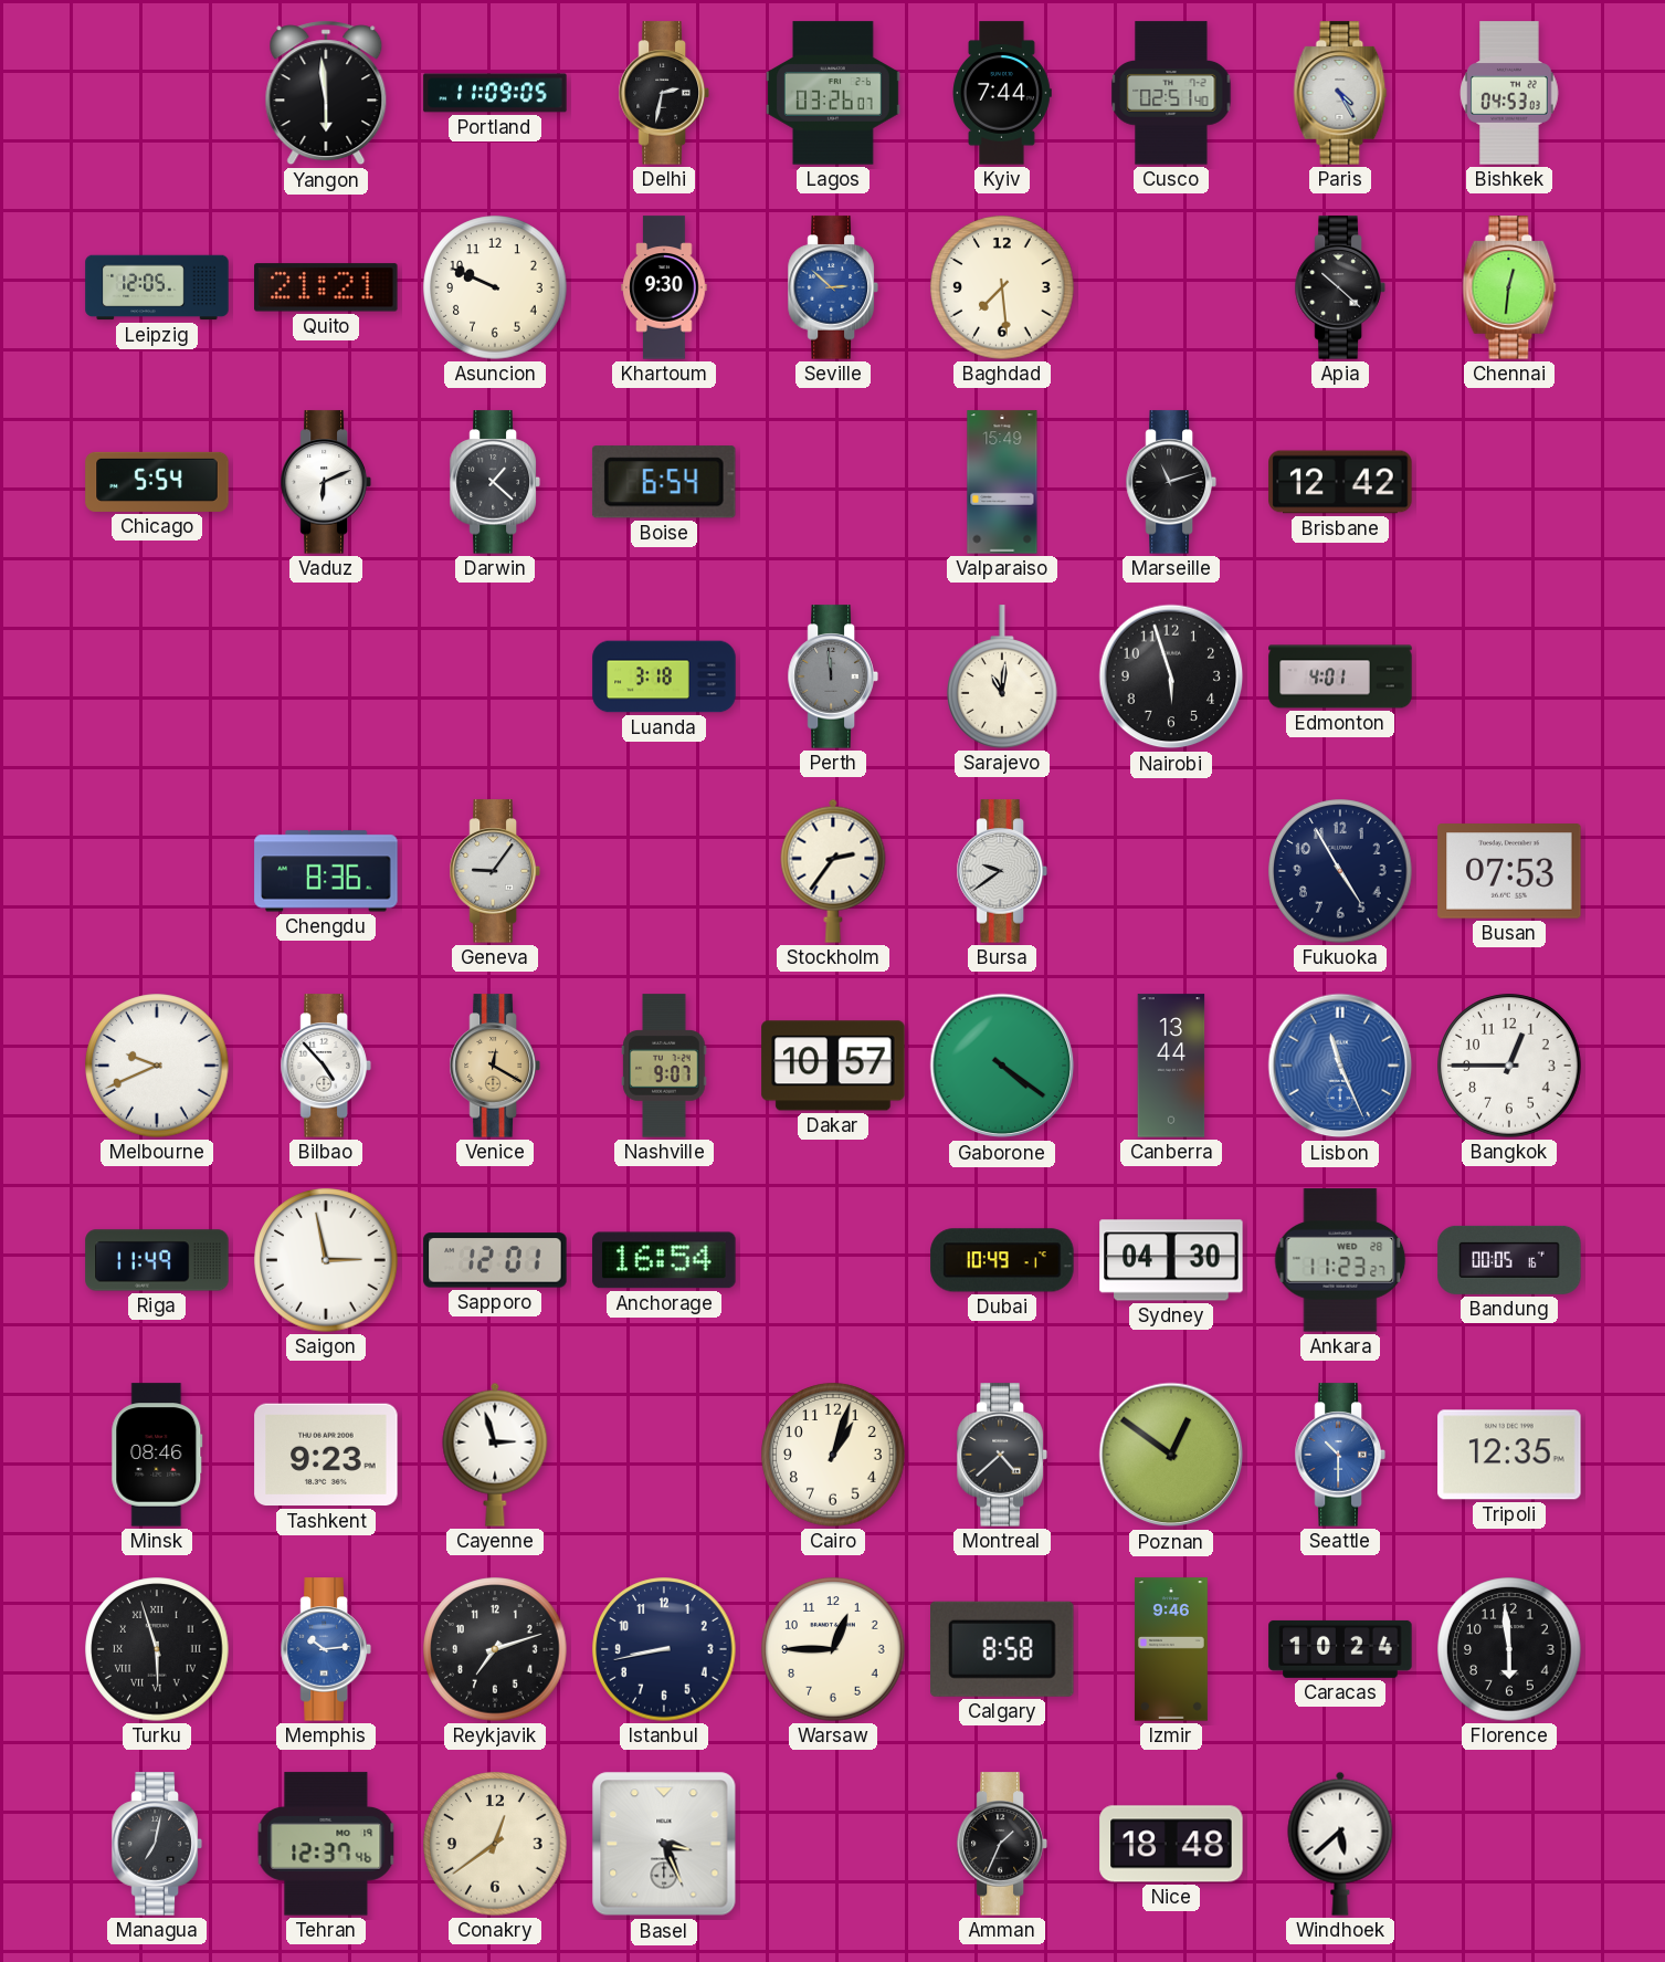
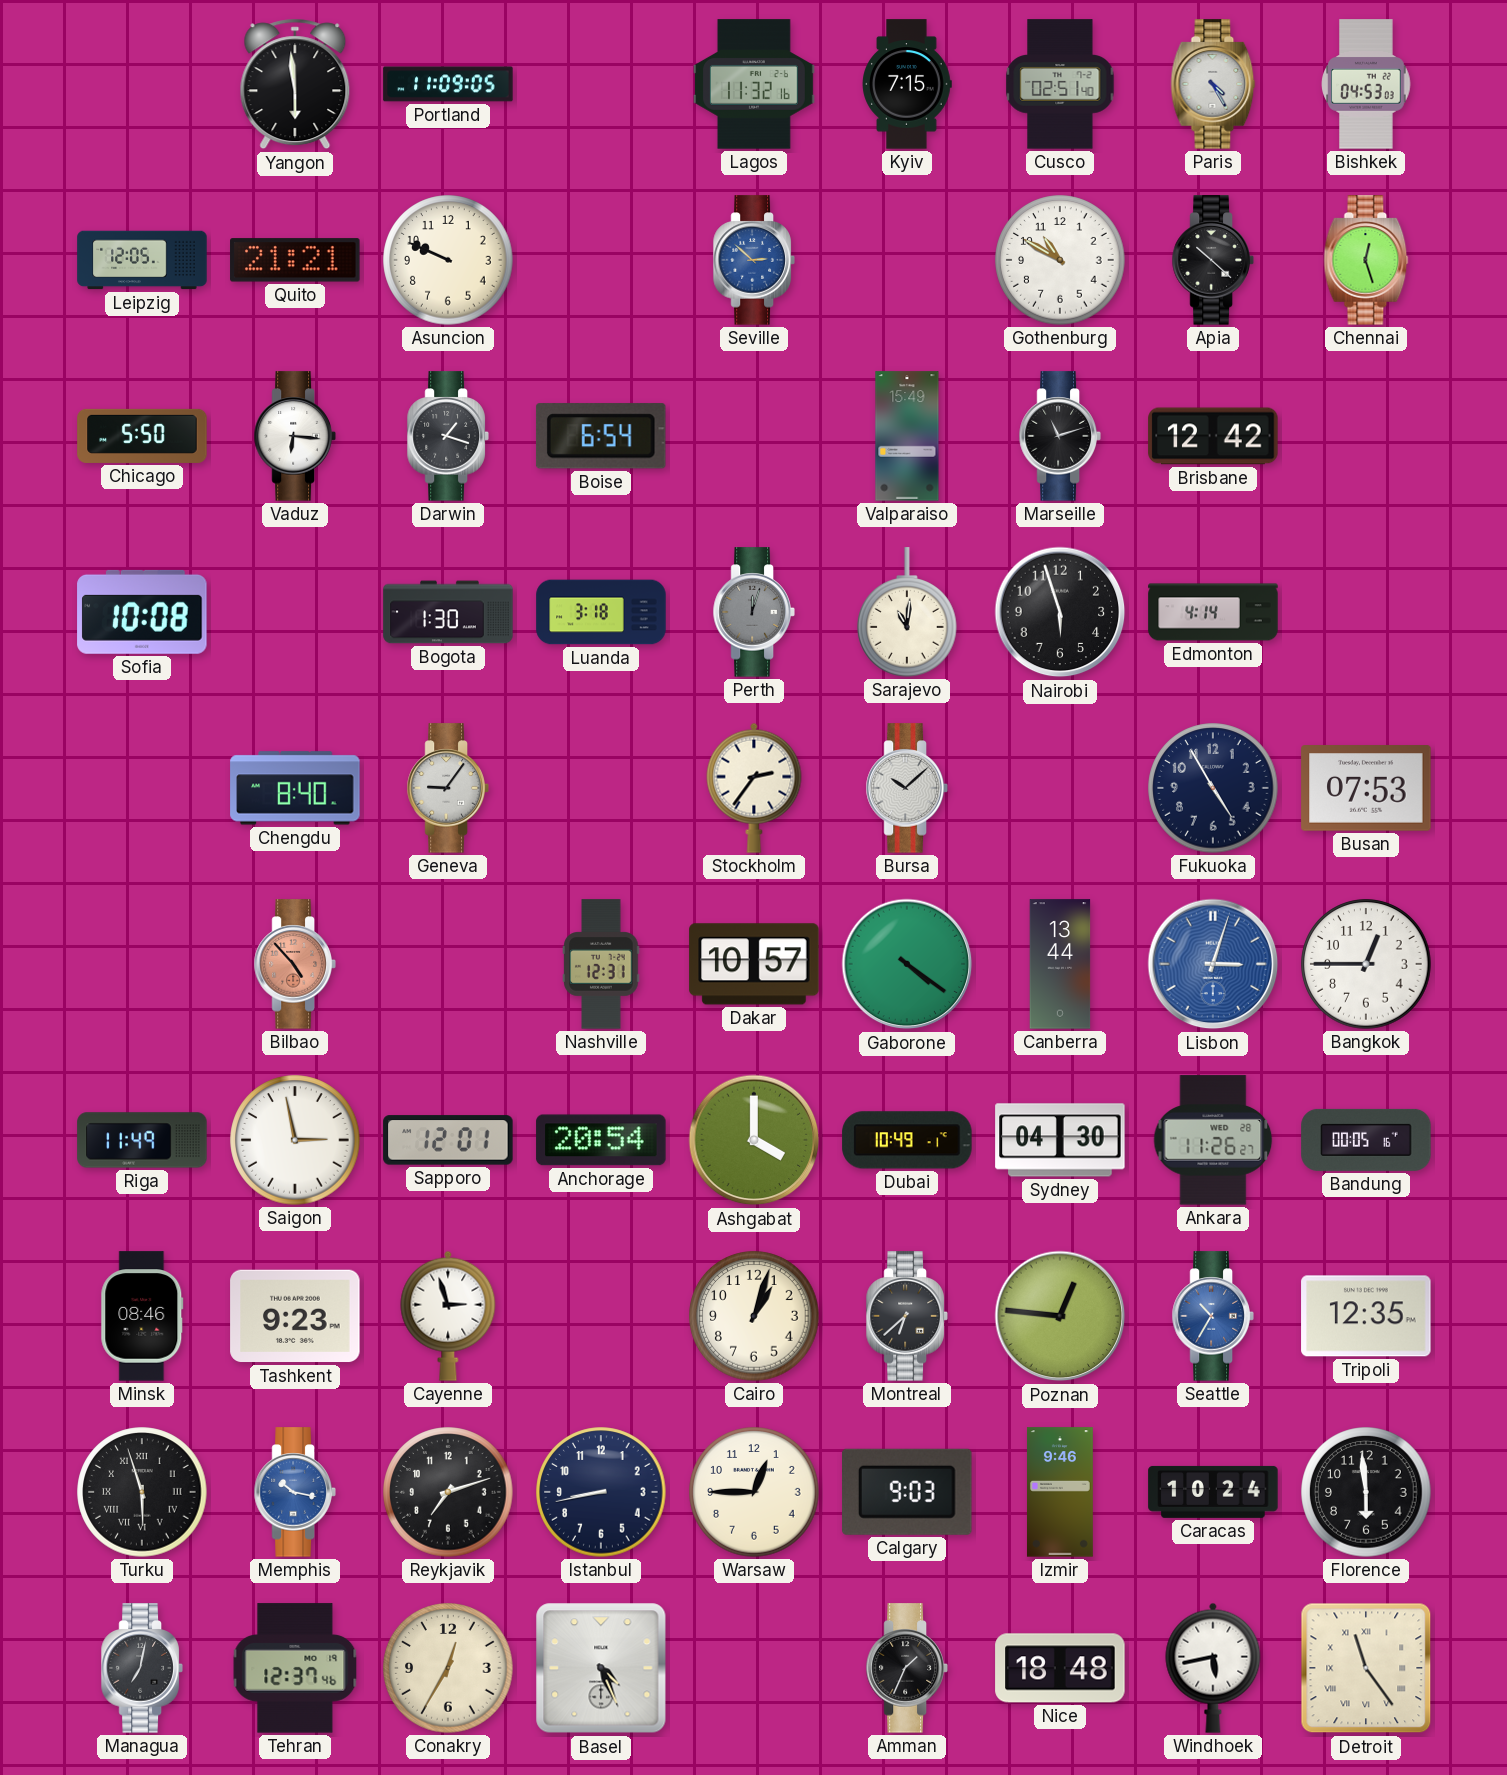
Delhi: 2:32 -> none (664, 93)
Lagos: 03:26 -> 11:32 (755, 84)
Kyiv: 7:44 -> 7:15 (907, 84)
Khartoum: 9:30 -> none (664, 287)
Baghdad: 7:29 -> none (1002, 287)
Gothenburg: none -> 10:50 (1060, 260)
Chennai: 12:31 -> 12:27 (1366, 260)
Chicago: 5:54 -> 5:50 (142, 436)
Vaduz: 6:11 -> 6:16 (295, 436)
Darwin: 1:22 -> 1:18 (448, 436)
Sofia: none -> 10:08 (142, 612)
Bogota: none -> 1:30 (448, 612)
Perth: 11:59 -> 12:03 (754, 612)
Edmonton: 4:01 -> 4:14 (1213, 612)
Chengdu: 8:36 -> 8:40 (295, 788)
Bursa: 9:39 -> 10:08 (907, 788)
Melbourne: 9:41 -> none (157, 1066)
Bilbao dial: white -> salmon (295, 964)
Venice: 12:20 -> none (495, 1066)
Nashville: 9:07 -> 12:31 (601, 964)
Lisbon: 11:26 -> 3:03 (1213, 964)
Anchorage: 16:54 -> 20:54 (601, 1140)
Ashgabat: none -> 4:00 (754, 1140)
Ankara: 11:23 -> 11:26 (1213, 1140)
Montreal: 4:38 -> 6:38 (907, 1316)
Poznan: 12:51 -> 12:46 (1060, 1316)
Seattle: 10:30 -> 10:35 (1213, 1316)
Memphis: 10:14 -> 10:17 (295, 1492)
Calgary: 8:58 -> 9:03 (908, 1492)
Conakry: 12:39 -> 12:35 (448, 1668)
Basel: 3:26 -> 4:26 (601, 1668)
Windhoek: 5:38 -> 5:43 (1213, 1668)
Detroit: none -> 11:24 (1366, 1668)
